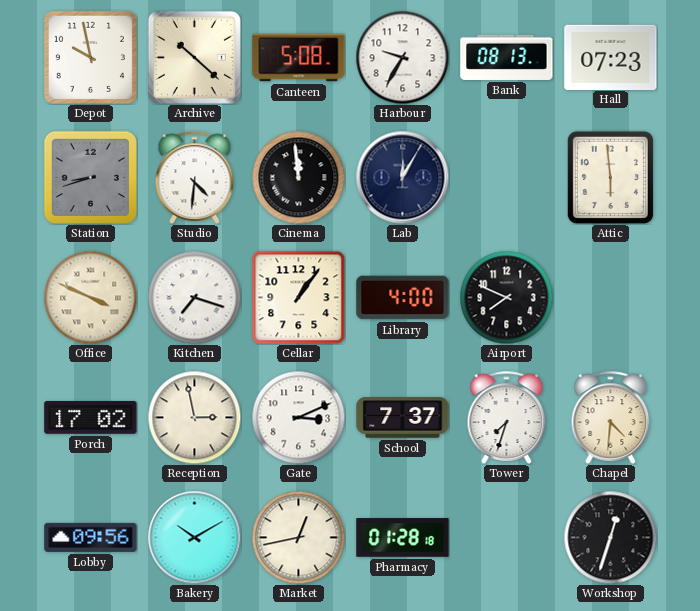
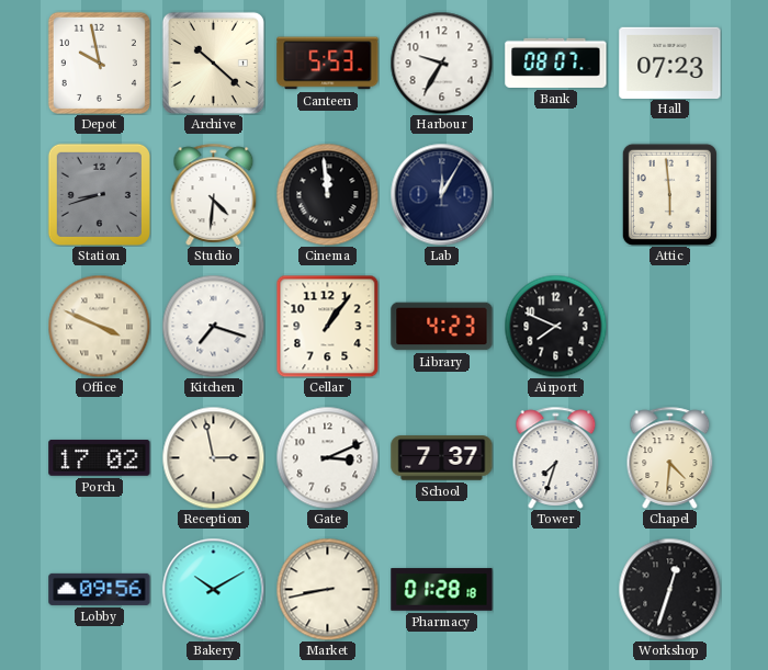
Canteen: 5:08 -> 5:53 (328, 64)
Bank: 08:13 -> 08:07 (556, 63)
Library: 4:00 -> 4:23 (442, 327)
Market: 12:43 -> 8:43 (327, 589)
